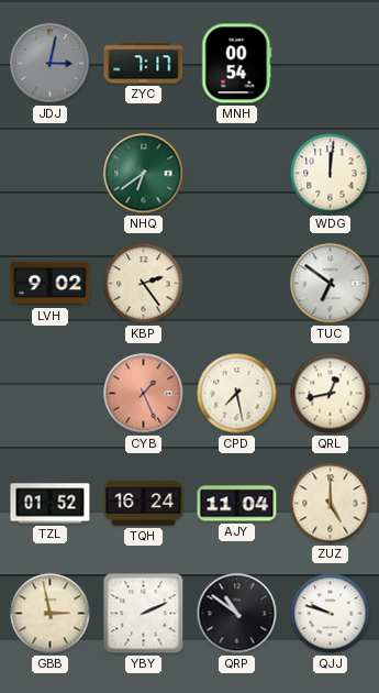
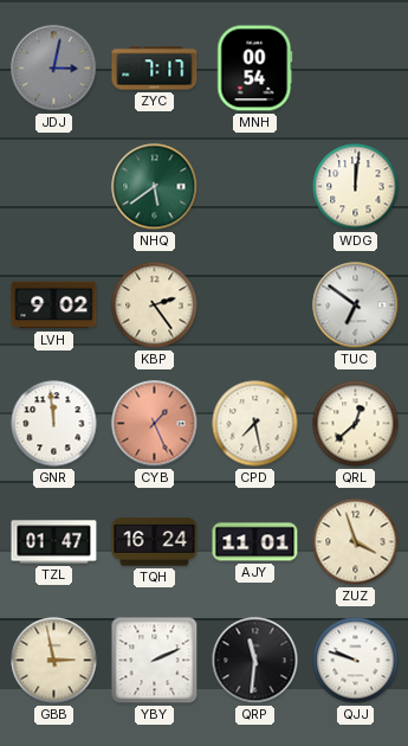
NHQ: 6:39 -> 5:39 (155, 187)
GNR: none -> 11:59 (54, 424)
QRL: 12:43 -> 12:38 (356, 424)
TZL: 01:52 -> 01:47 (54, 542)
AJY: 11:04 -> 11:01 (255, 542)
ZUZ: 5:00 -> 3:57 (356, 542)
QRP: 10:51 -> 11:31 (255, 661)
